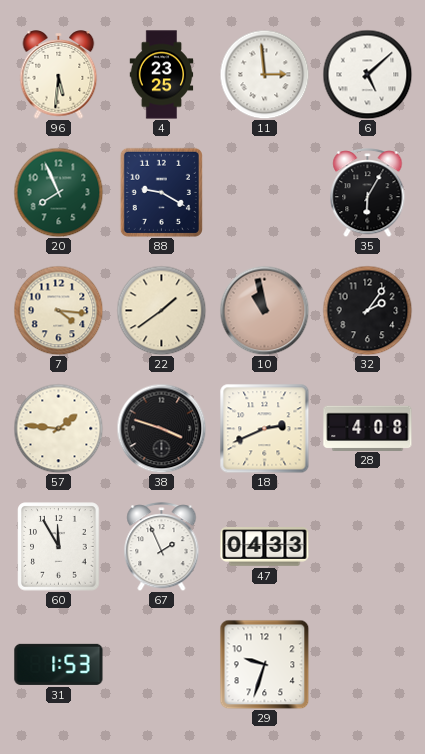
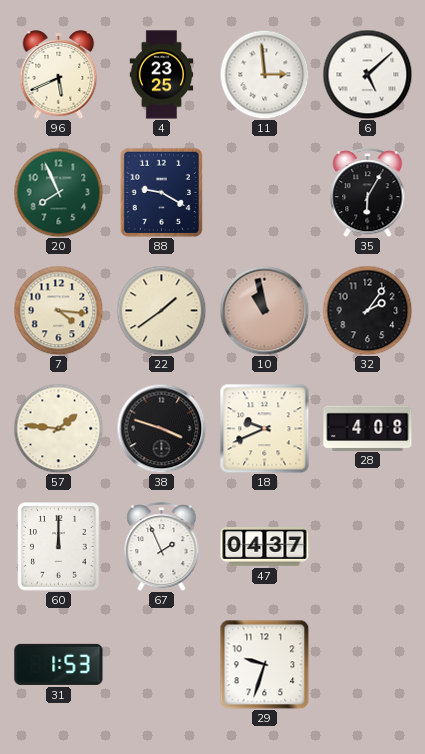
96: 5:31 -> 5:41 (59, 75)
18: 2:41 -> 9:41 (264, 428)
60: 11:55 -> 12:00 (59, 547)
47: 04:33 -> 04:37 (265, 547)
